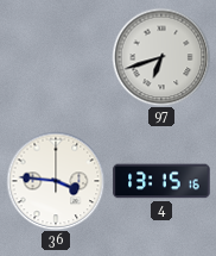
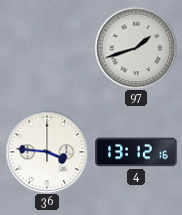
97: 6:42 -> 1:42 (136, 48)
4: 13:15 -> 13:12 (136, 152)
